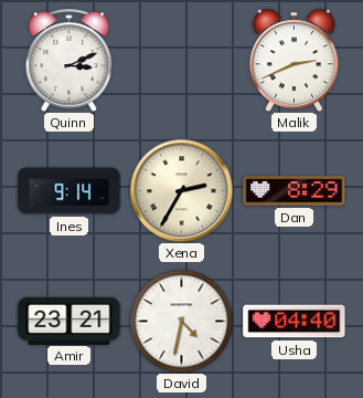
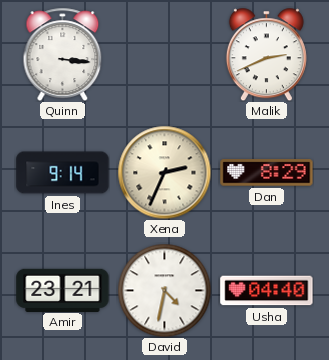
Quinn: 3:11 -> 3:16 (63, 54)
Xena: 2:35 -> 2:34 (164, 172)
